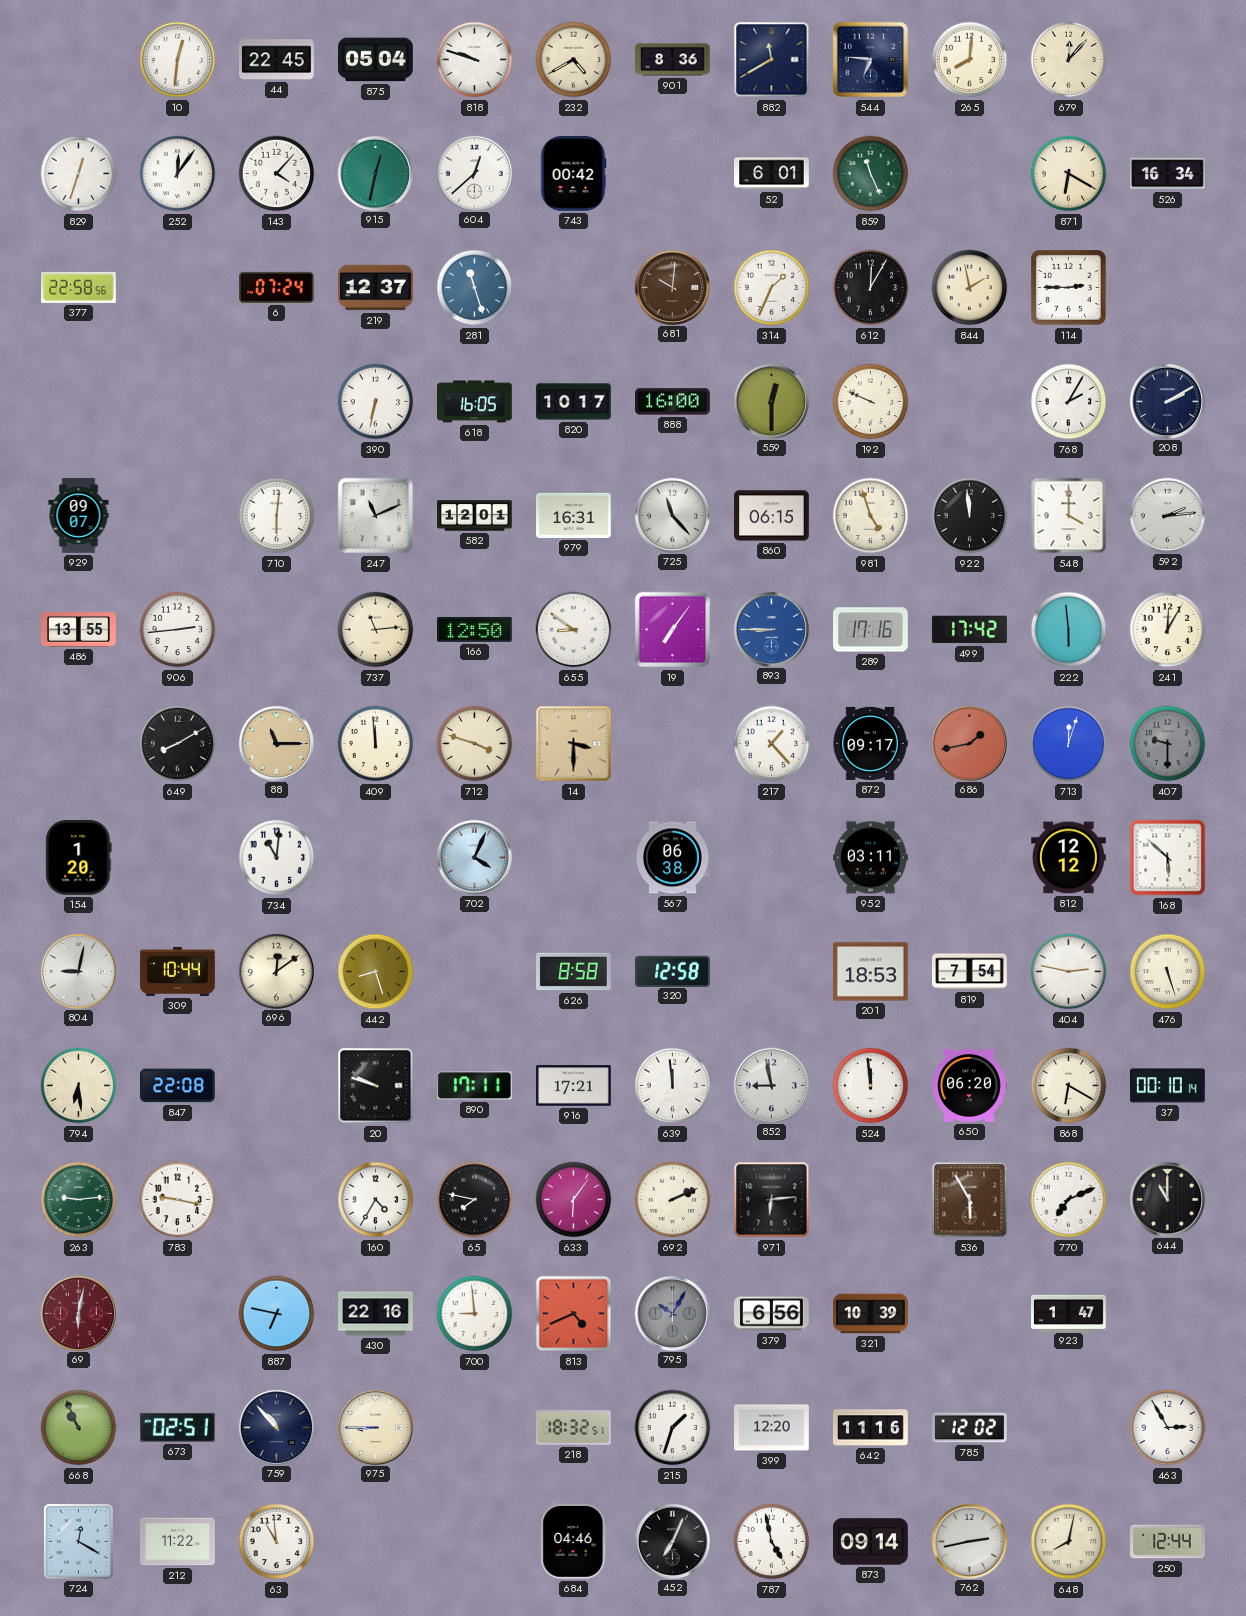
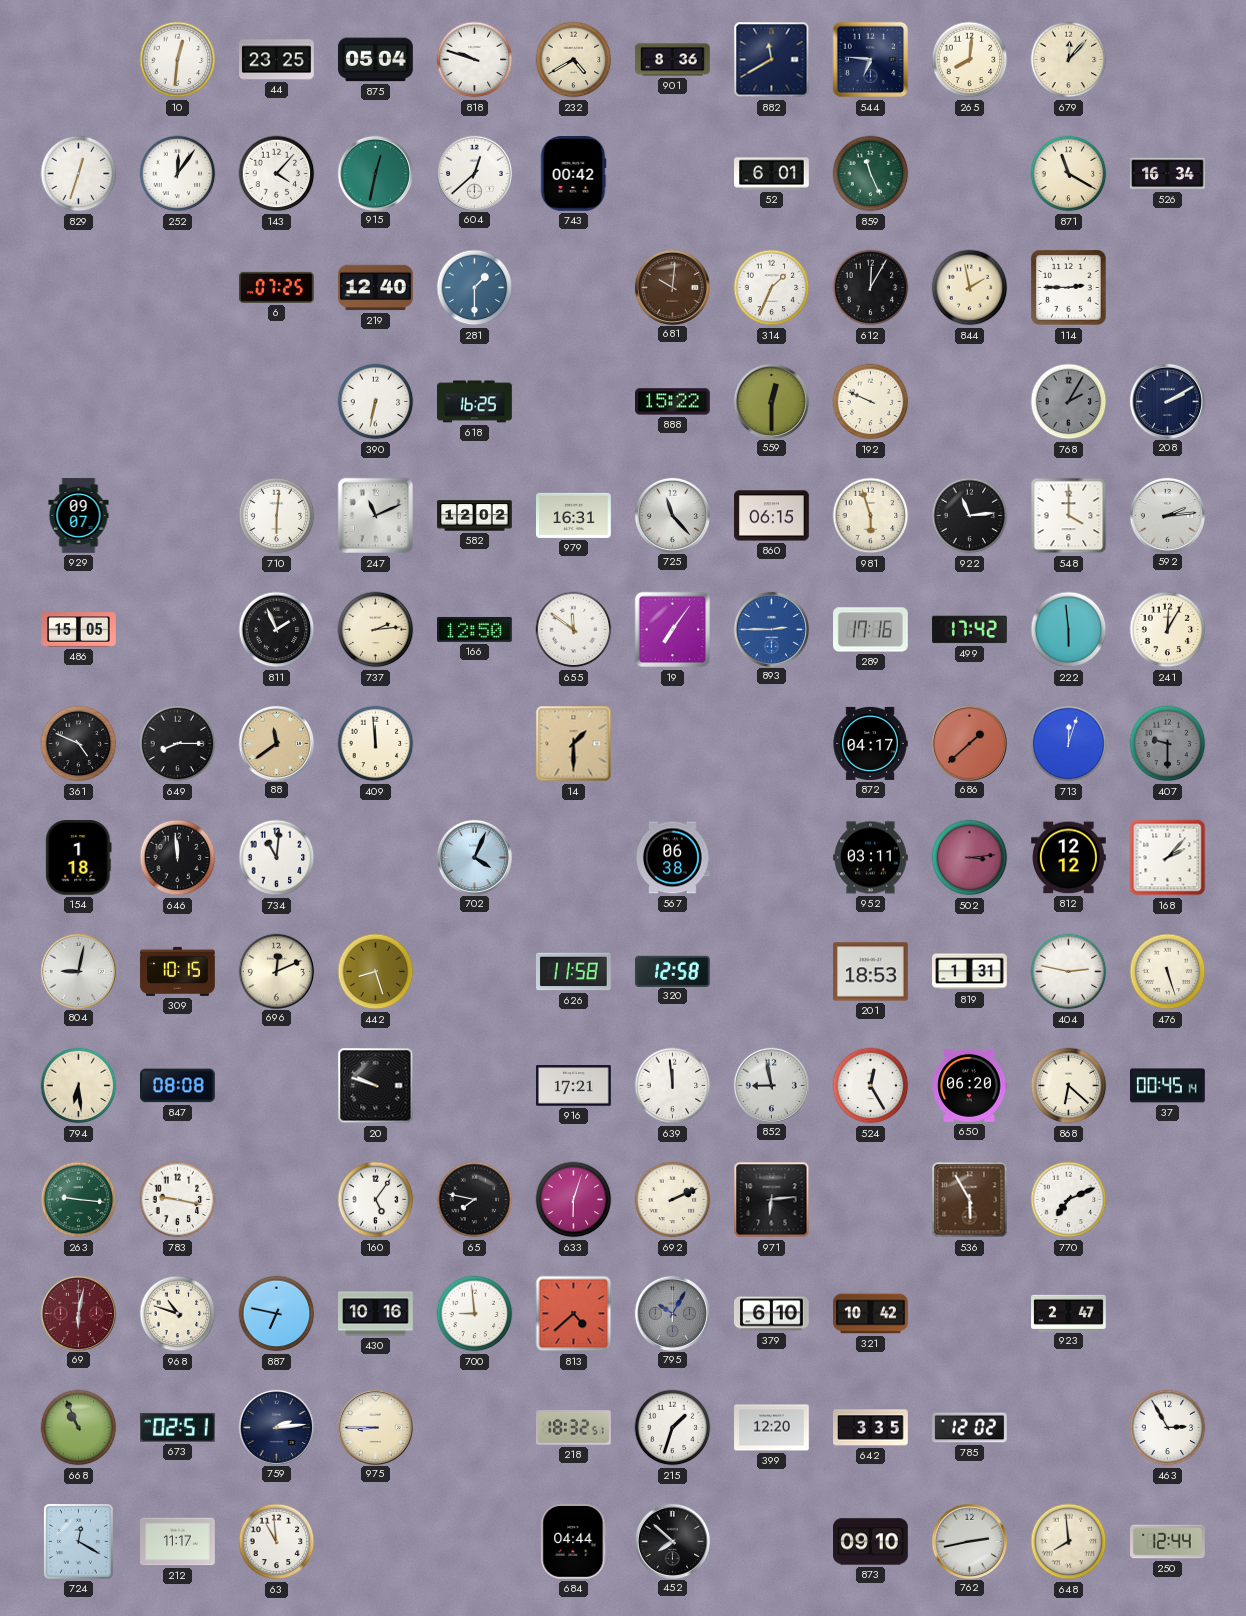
44: 22:45 -> 23:25 (277, 60)
871: 6:20 -> 11:20 (1069, 174)
377: 22:58 -> none (79, 287)
6: 07:24 -> 07:25 (277, 287)
219: 12:37 -> 12:40 (376, 288)
281: 11:27 -> 1:30 (475, 288)
618: 16:05 -> 16:25 (475, 402)
820: 10:17 -> none (574, 402)
888: 16:00 -> 15:22 (673, 402)
768 dial: white -> grey (1069, 402)
582: 12:01 -> 12:02 (475, 516)
981: 4:57 -> 5:57 (871, 516)
922: 11:59 -> 11:14 (970, 516)
486: 13:55 -> 15:05 (79, 630)
906: 2:44 -> none (178, 630)
811: none -> 1:56 (277, 630)
737: 11:14 -> 2:14 (376, 630)
655: 8:51 -> 11:51 (574, 630)
893: 8:45 -> 2:45 (771, 629)
361: none -> 4:49 (79, 744)
649: 8:10 -> 8:15 (178, 744)
88: 11:15 -> 11:39 (276, 743)
712: 3:48 -> none (475, 744)
14: 3:30 -> 1:30 (574, 744)
217: 1:23 -> none (772, 744)
872: 09:17 -> 04:17 (870, 743)
686: 1:43 -> 1:38 (969, 743)
154: 1:20 -> 1:18 (79, 858)
646: none -> 11:59 (178, 858)
502: none -> 3:14 (970, 858)
168: 5:52 -> 2:07 (1168, 858)
309: 10:44 -> 10:15 (178, 971)
696: 12:09 -> 12:11 (276, 971)
626: 8:58 -> 11:58 (574, 972)
819: 7:54 -> 1:31 (970, 972)
847: 22:08 -> 08:08 (178, 1086)
890: 17:11 -> none (475, 1086)
524: 11:59 -> 12:25 (871, 1086)
868: 6:20 -> 6:22 (1069, 1086)
37: 00:10 -> 00:45 (1168, 1086)
263: 9:14 -> 9:16 (79, 1200)
160: 4:35 -> 5:06 (376, 1200)
633: 6:06 -> 6:03 (574, 1200)
644: 11:00 -> none (1167, 1199)
968: none -> 10:48 (178, 1314)
430: 22:16 -> 10:16 (376, 1314)
813: 4:41 -> 4:38 (574, 1314)
379: 6:56 -> 6:10 (772, 1314)
321: 10:39 -> 10:42 (871, 1314)
923: 1:47 -> 2:47 (1069, 1313)
759: 10:53 -> 2:14 (276, 1427)
642: 11:16 -> 3:35 (871, 1428)
212: 11:22 -> 11:17 (178, 1542)
684: 04:46 -> 04:44 (574, 1542)
452: 7:04 -> 7:52 (672, 1541)
787: 4:58 -> none (772, 1542)
873: 09:14 -> 09:10 (871, 1542)
648: 8:02 -> 7:59 (1069, 1542)
